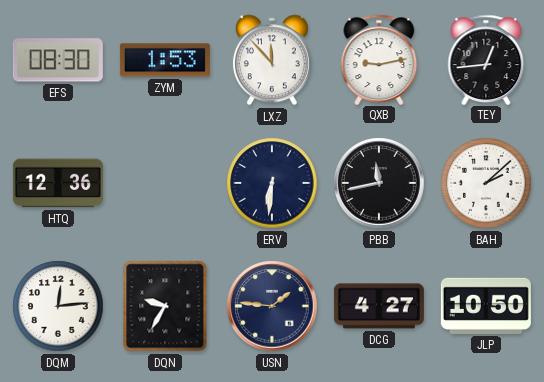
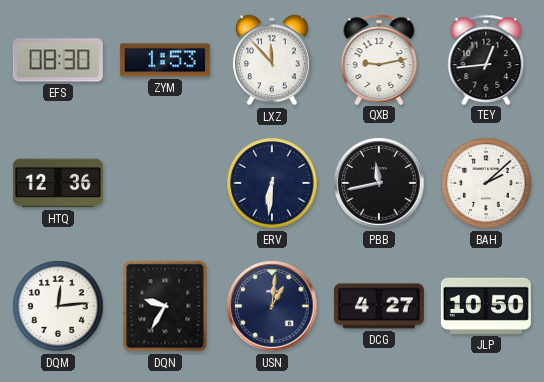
USN: 1:46 -> 1:01 (272, 306)
